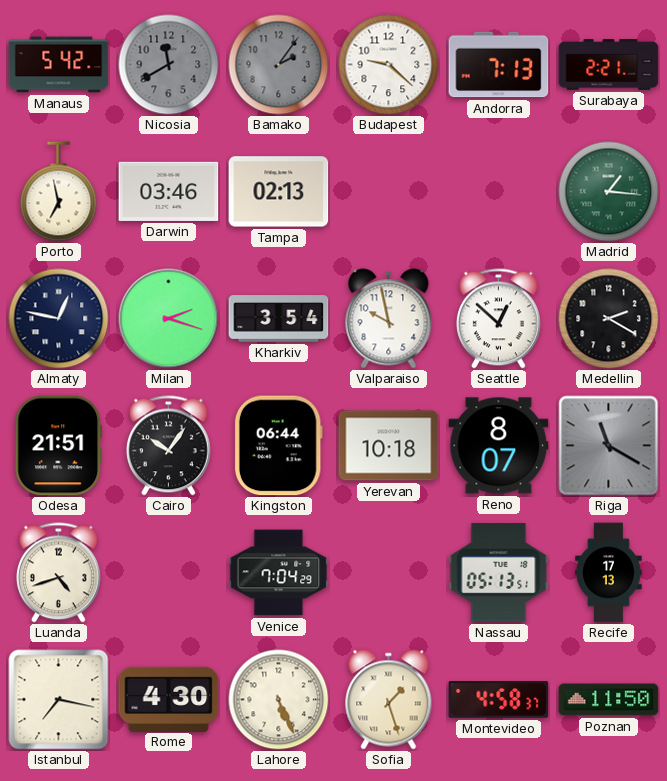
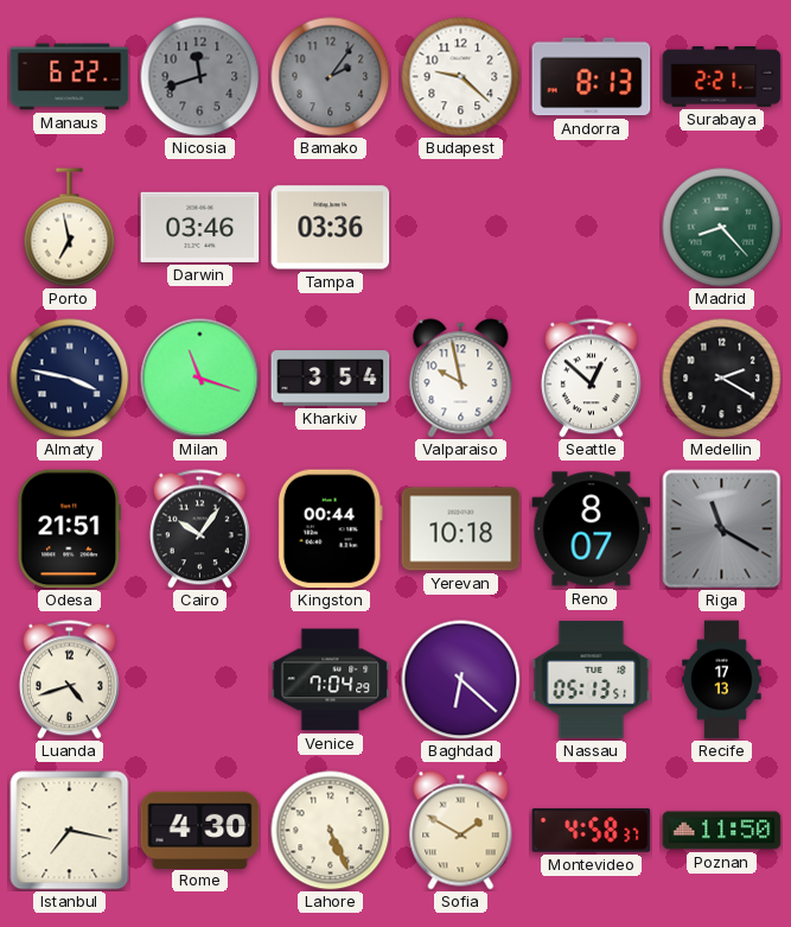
Manaus: 5:42 -> 6:22 (70, 77)
Nicosia: 11:40 -> 11:42 (200, 77)
Andorra: 7:13 -> 8:13 (592, 77)
Tampa: 02:13 -> 03:36 (331, 228)
Madrid: 1:16 -> 8:23 (722, 228)
Almaty: 12:47 -> 3:47 (70, 379)
Milan: 2:18 -> 11:18 (200, 379)
Kingston: 06:44 -> 00:44 (330, 529)
Baghdad: none -> 6:22 (461, 680)
Sofia: 1:27 -> 1:50 (461, 831)
